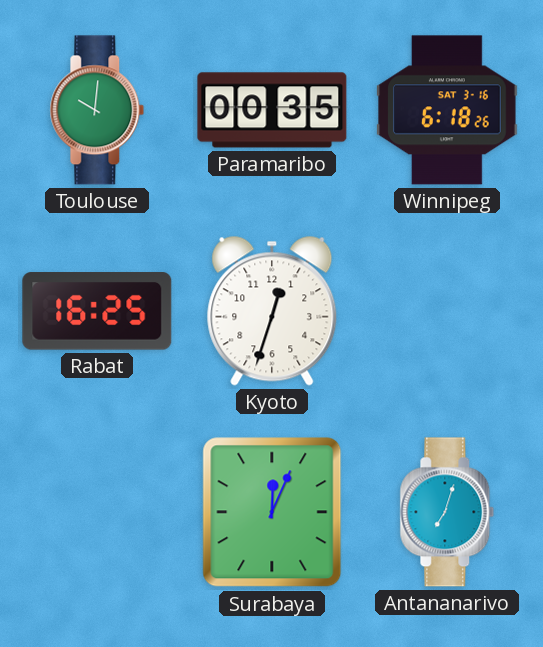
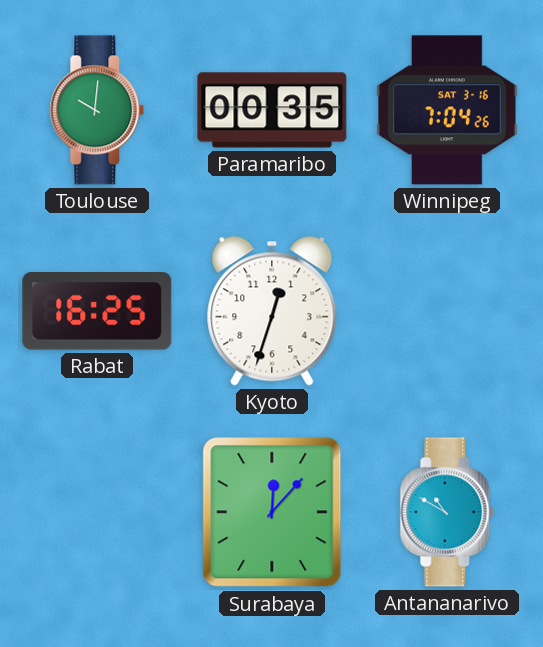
Winnipeg: 6:18 -> 7:04 (447, 110)
Surabaya: 12:04 -> 12:07 (272, 512)
Antananarivo: 7:03 -> 10:50 (447, 512)
